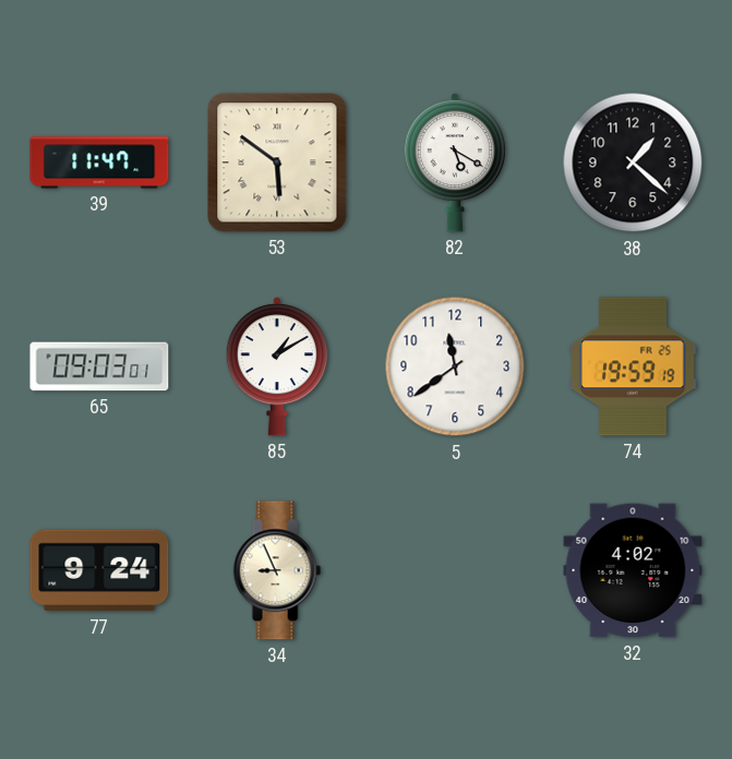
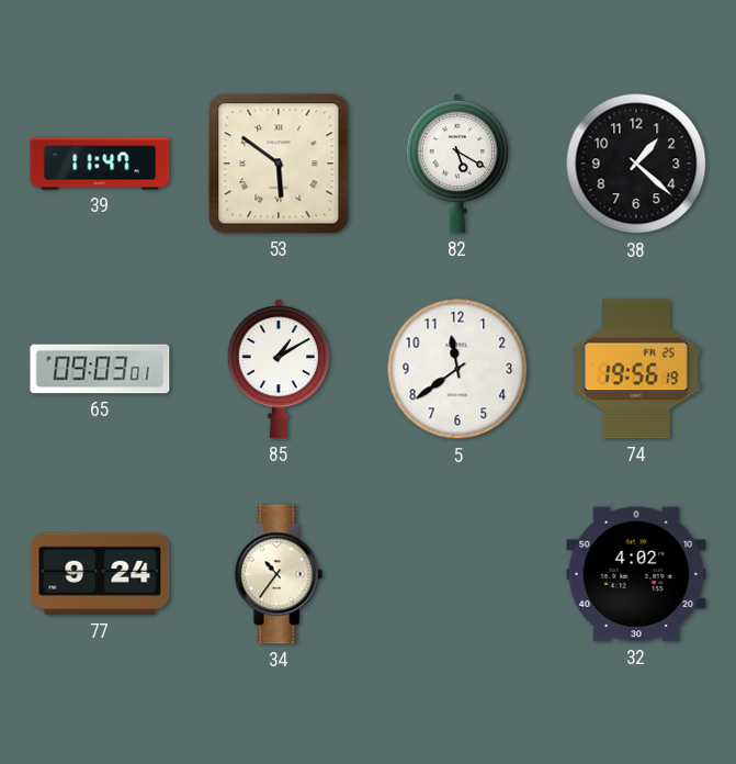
74: 19:59 -> 19:56 (636, 369)
34: 8:56 -> 10:36 (279, 574)
